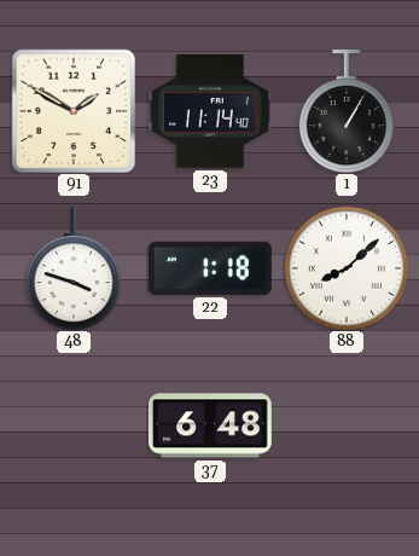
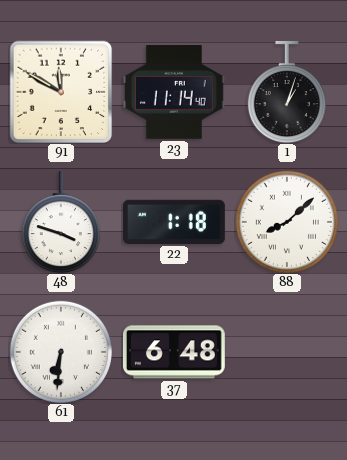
91: 1:50 -> 11:50 (61, 92)
1: 1:05 -> 1:03 (287, 92)
61: none -> 6:31 (61, 352)
